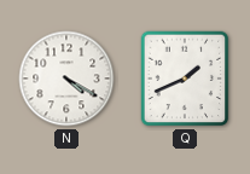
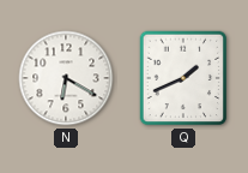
N: 4:20 -> 6:20 (66, 78)
